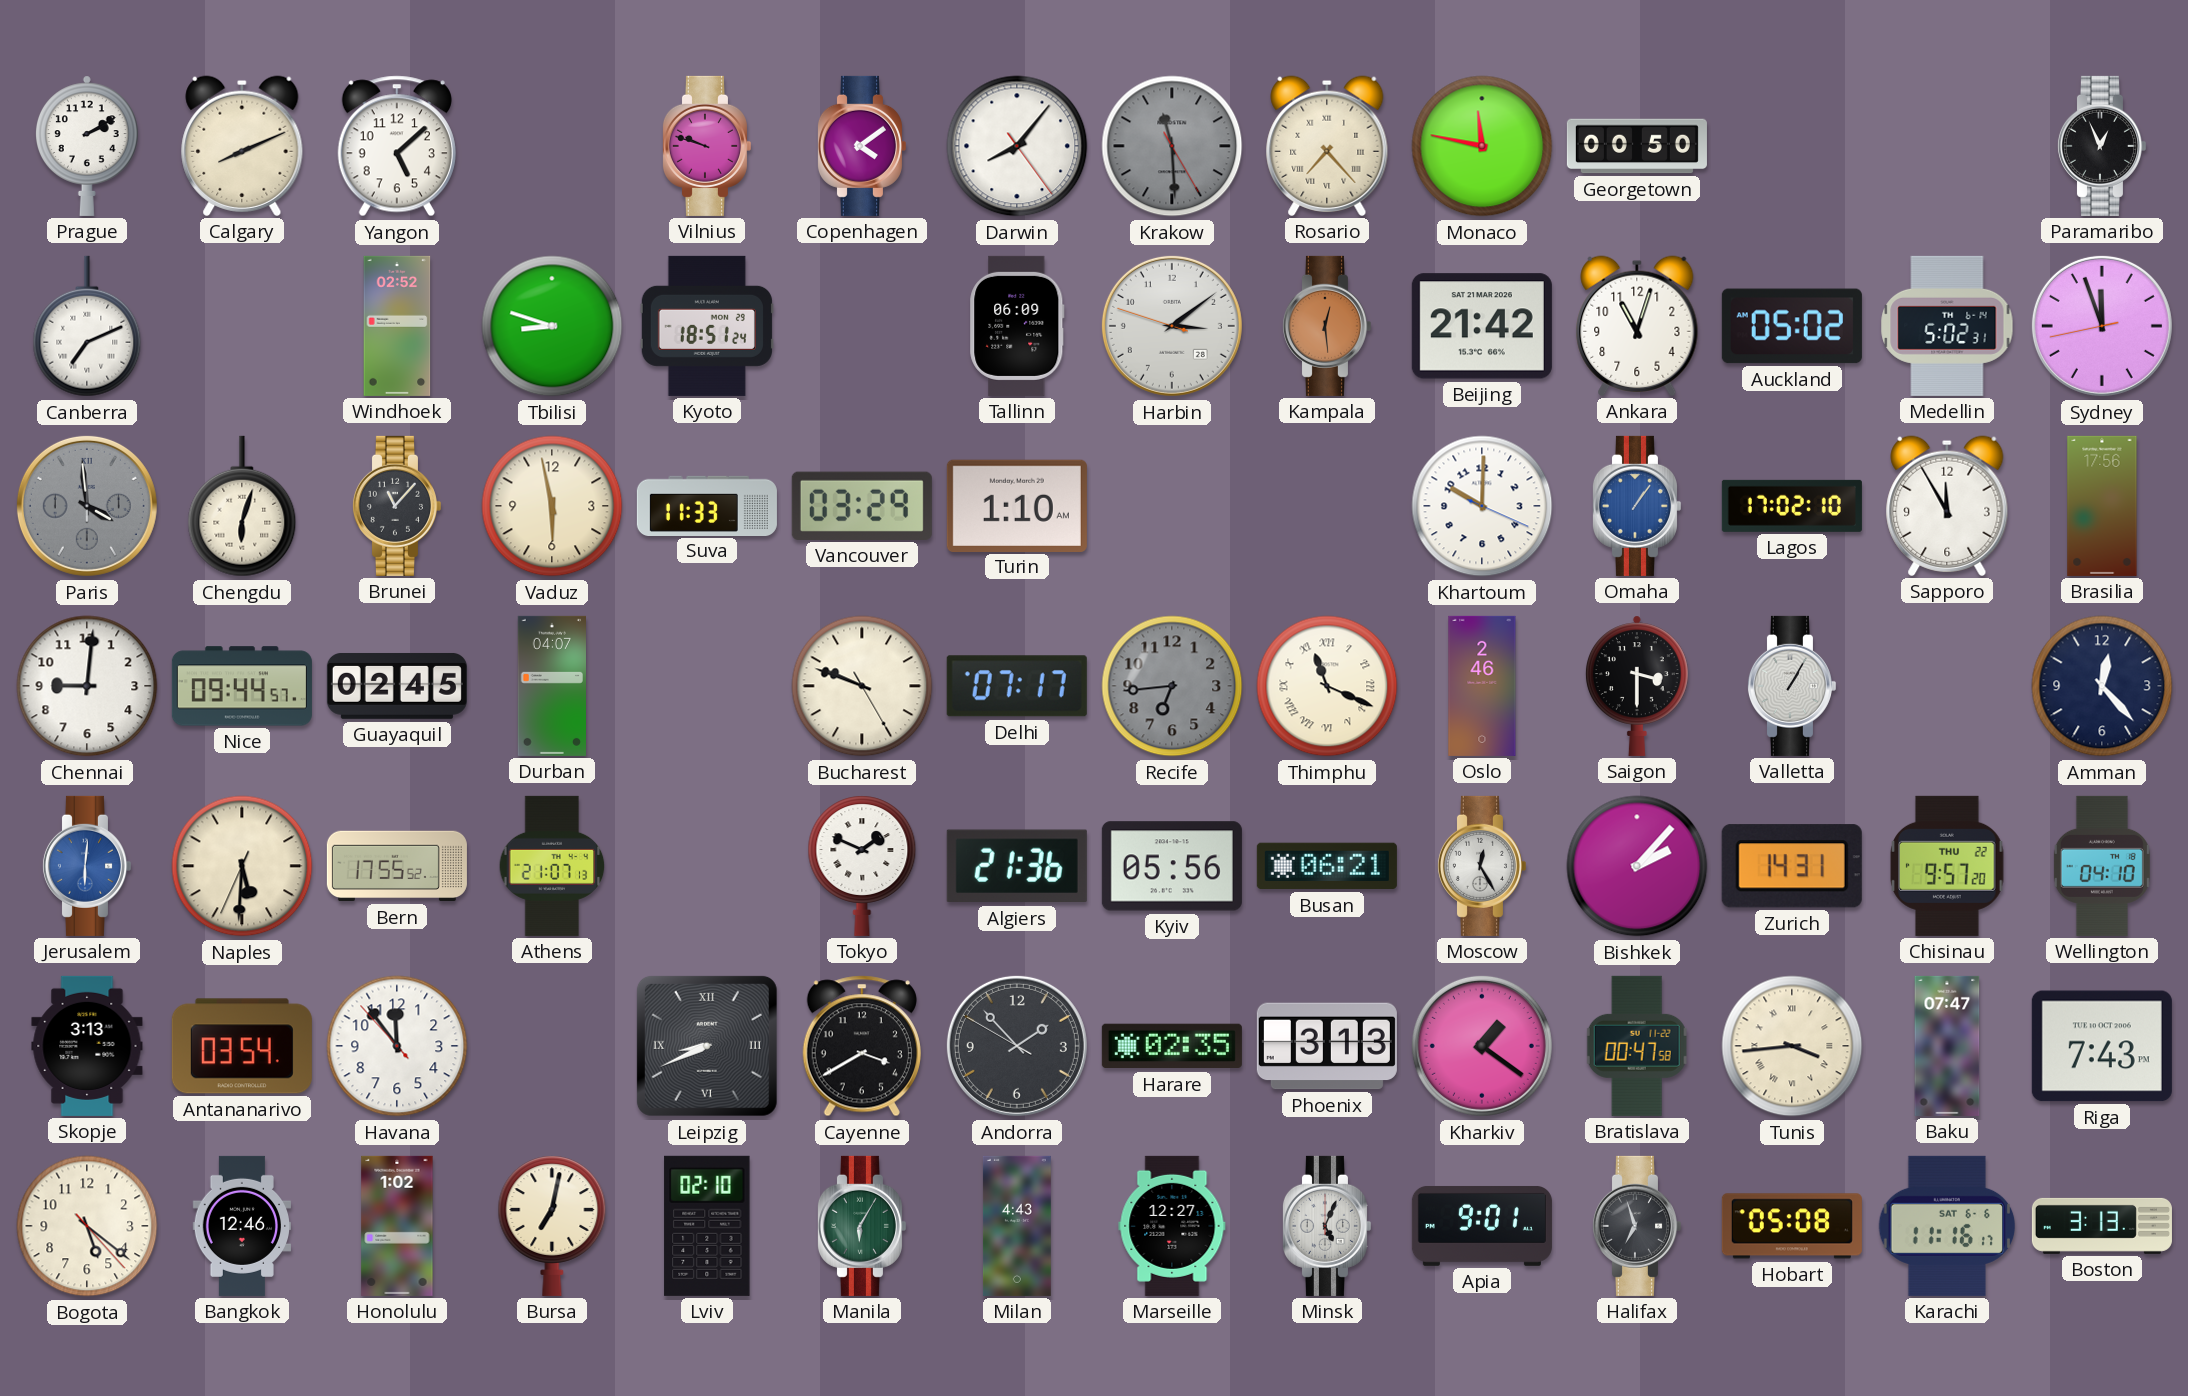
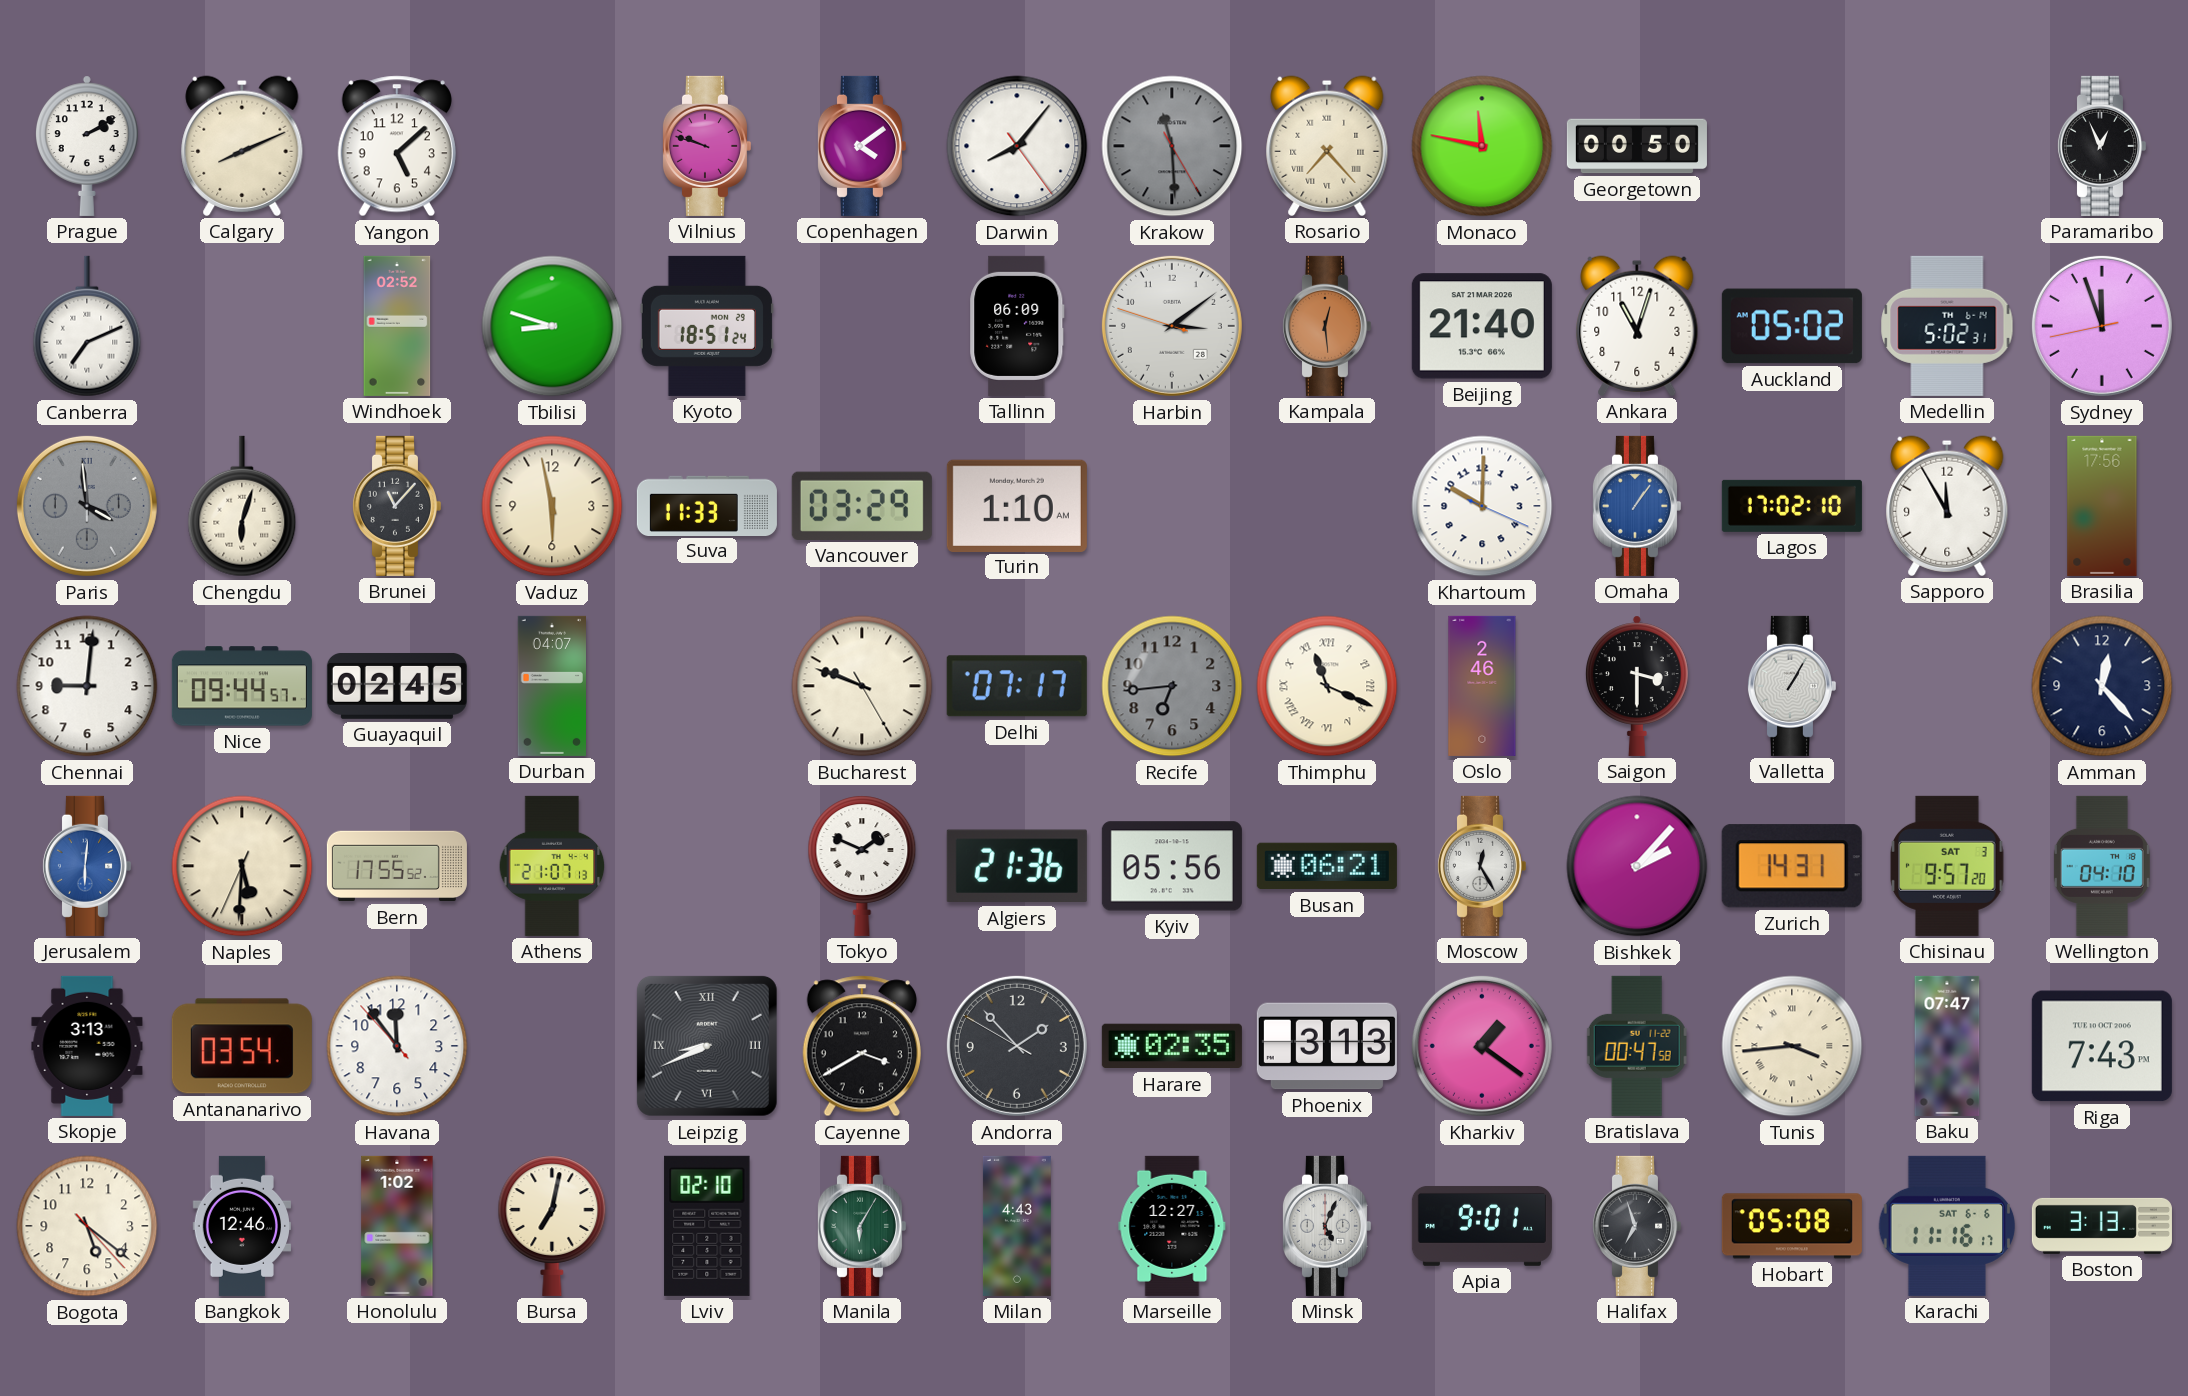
Beijing: 21:42 -> 21:40 (1482, 326)
Chisinau date: THU 22 -> SAT 3 (1947, 866)
